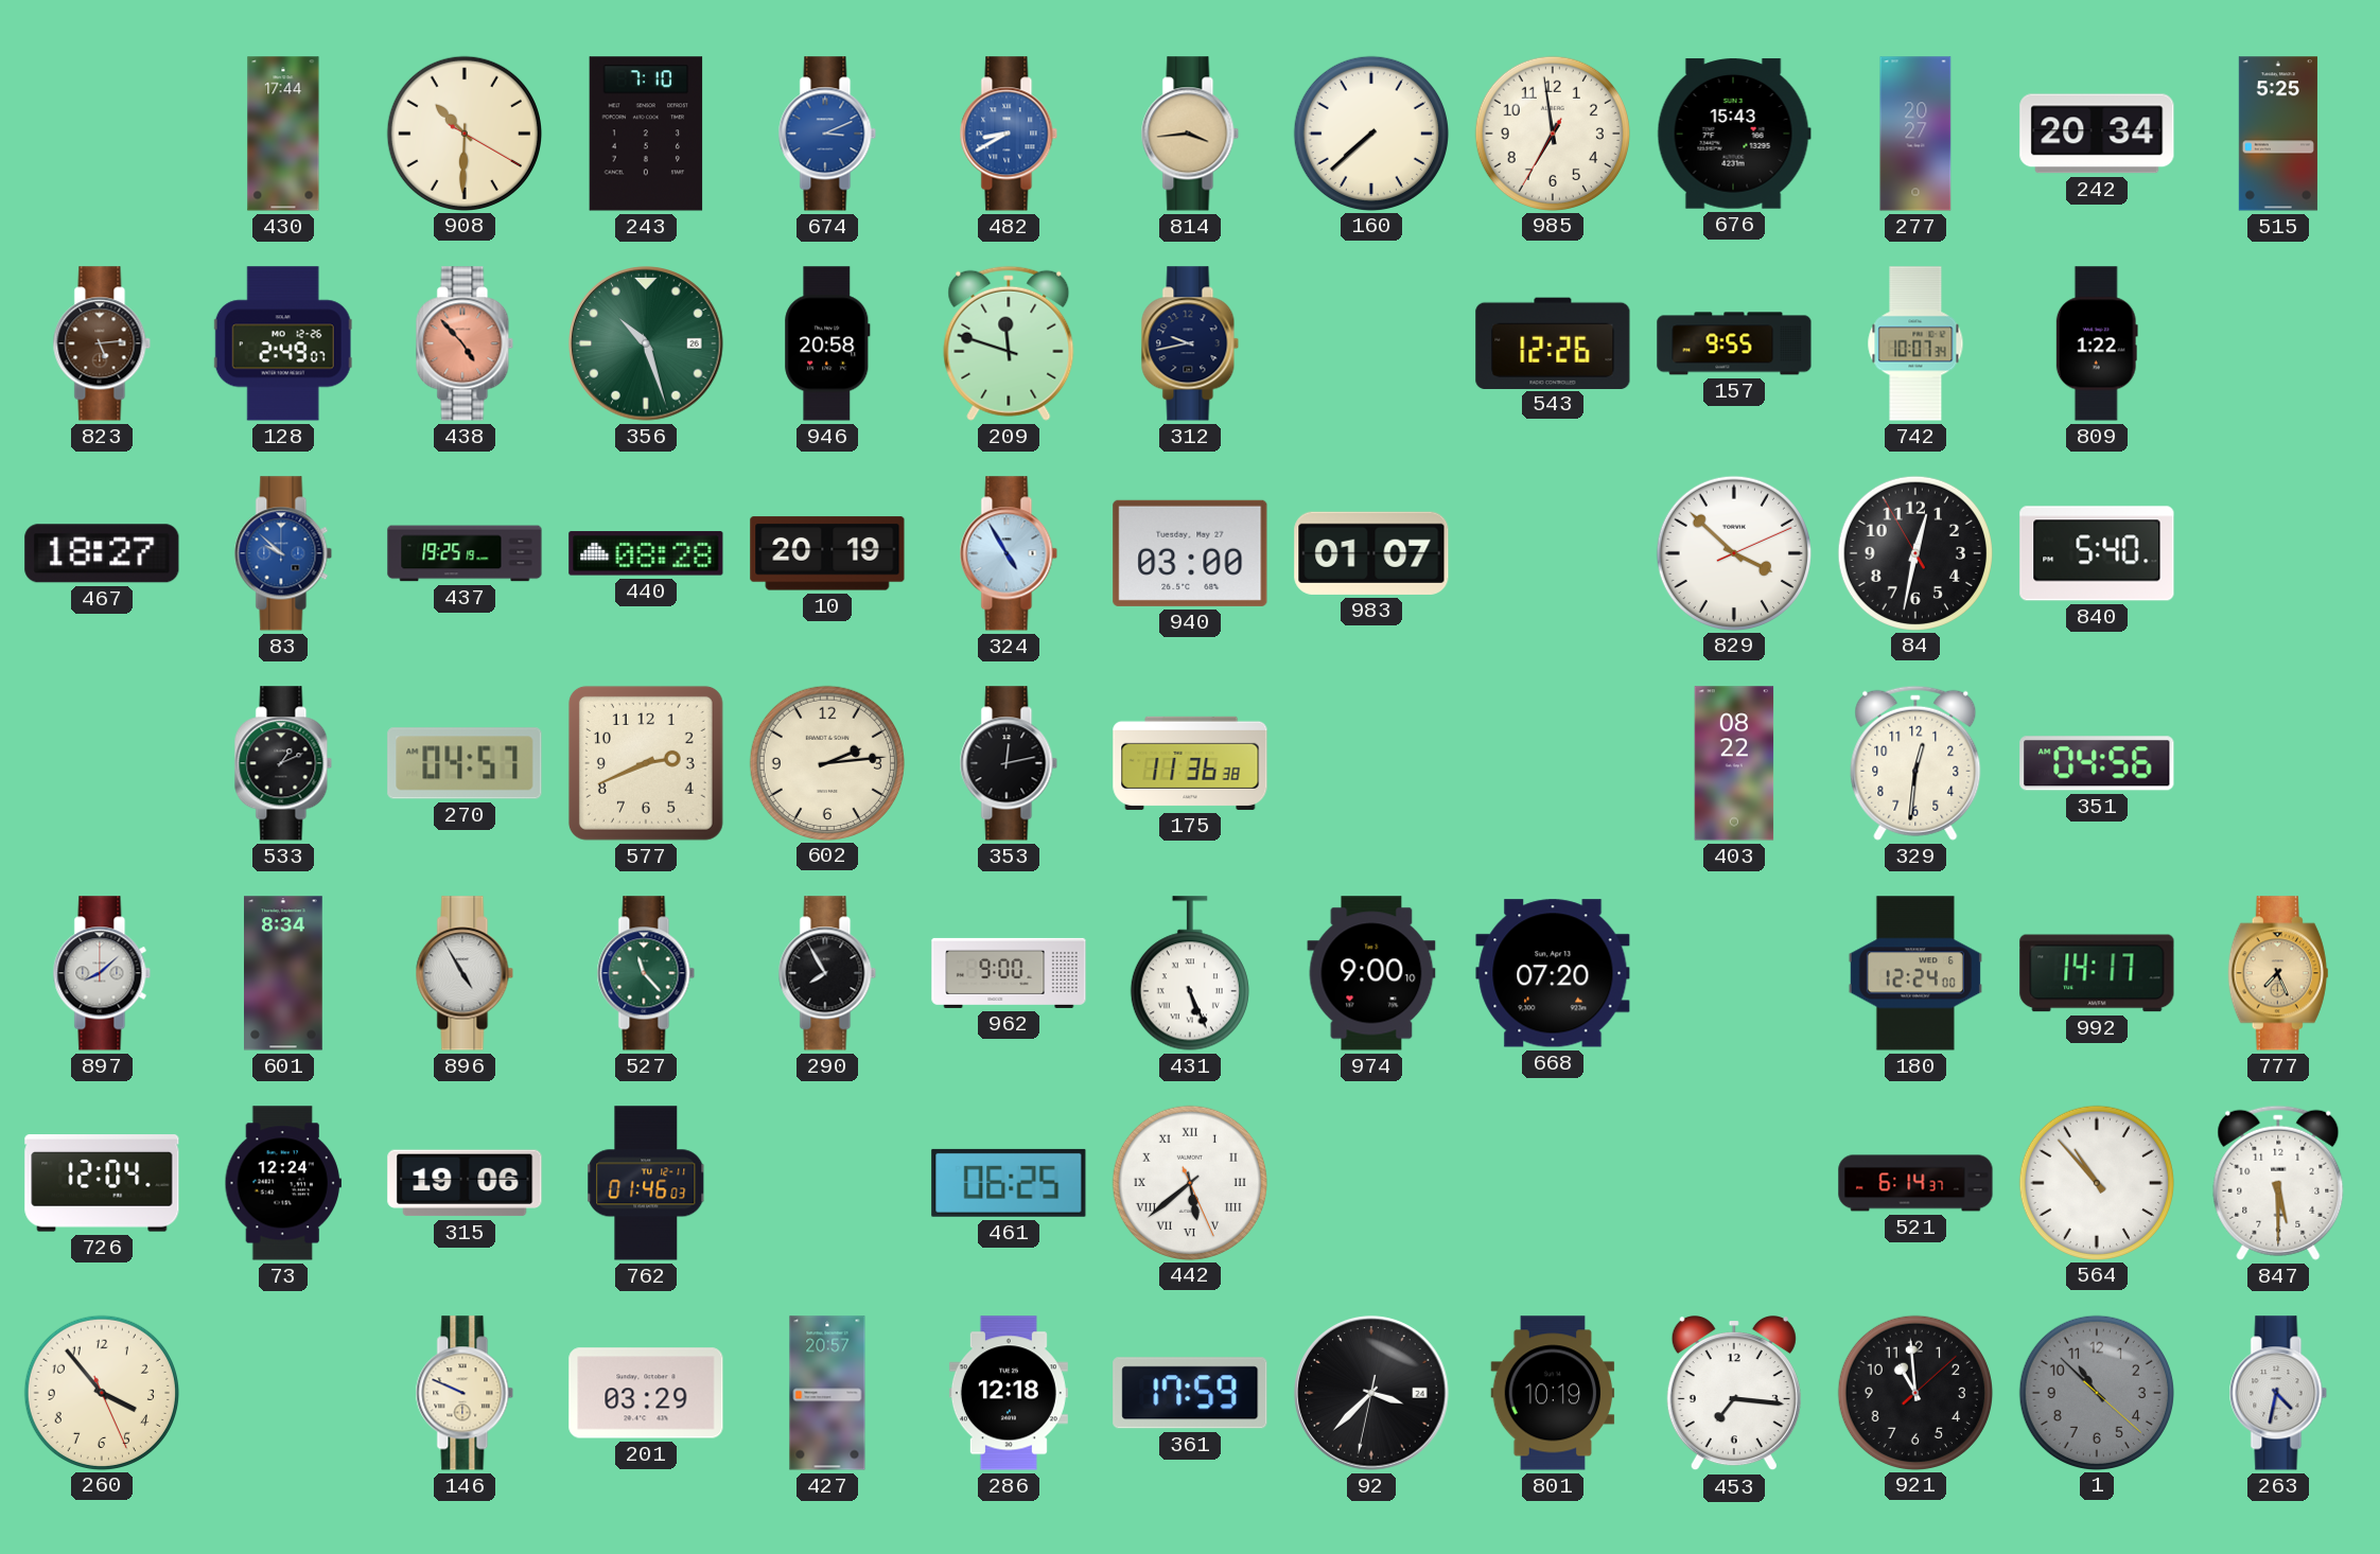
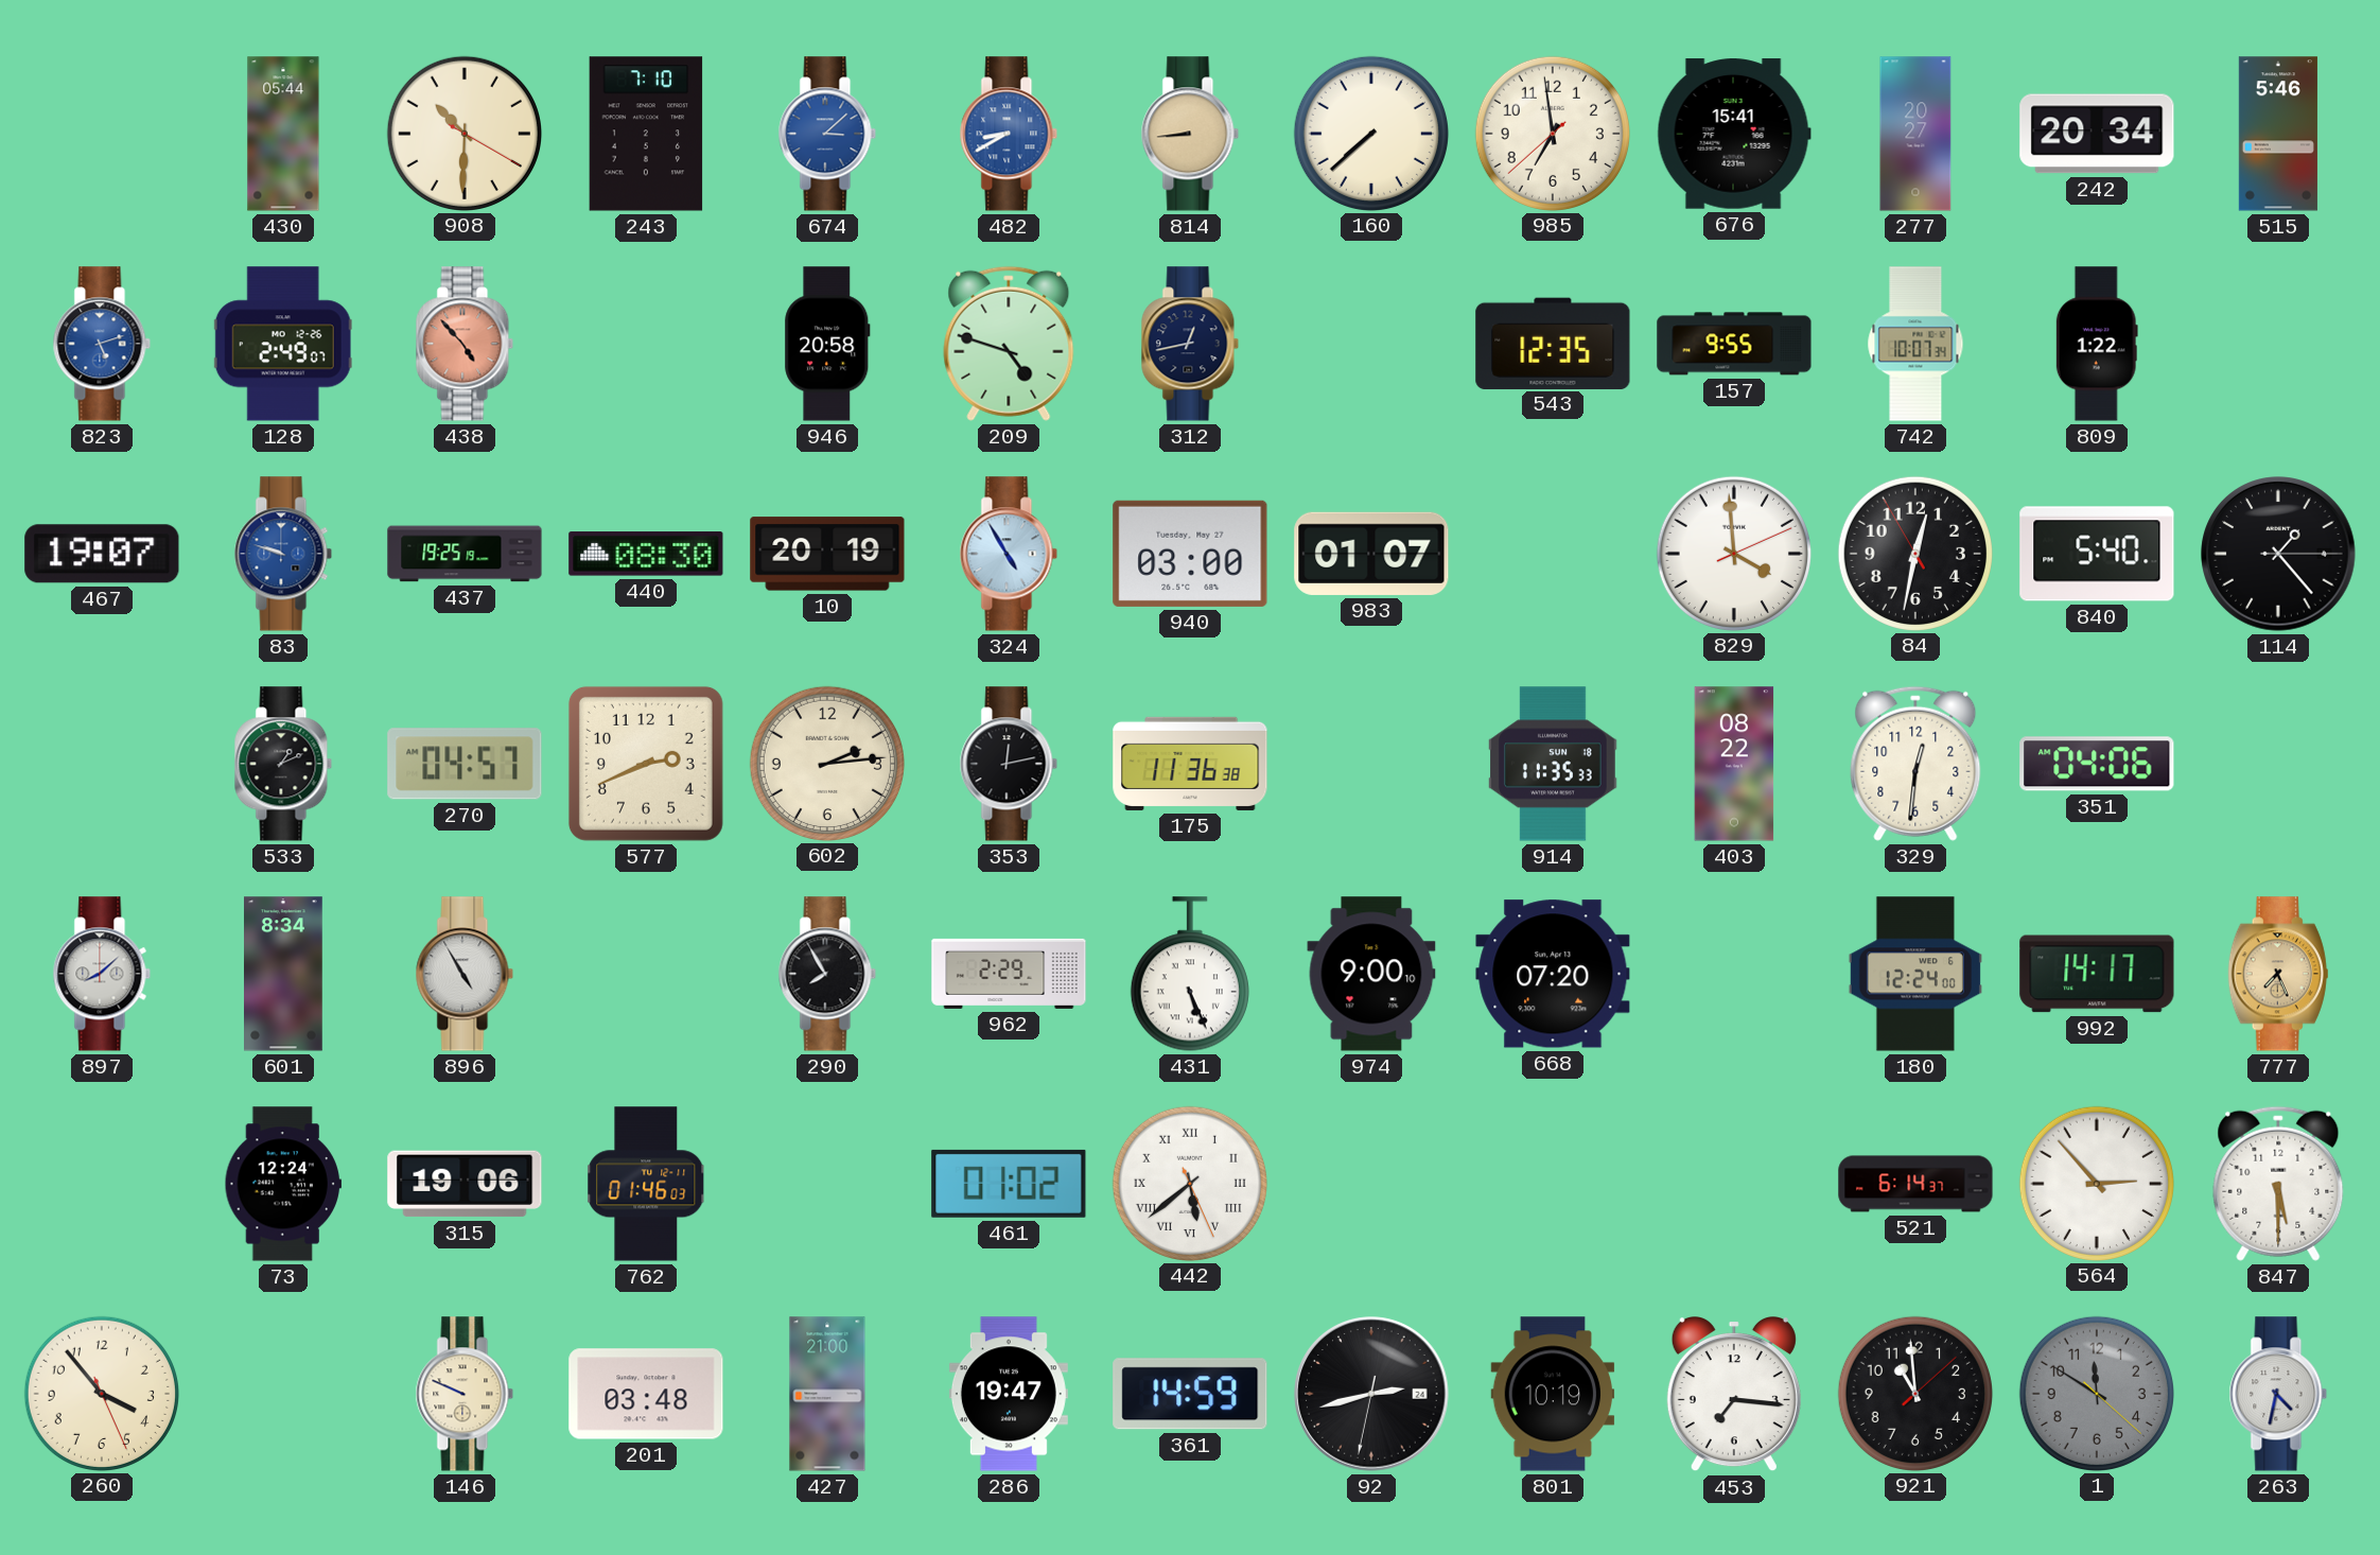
430: 17:44 -> 05:44 (283, 134)
674: 3:11 -> 3:08 (827, 134)
814: 3:44 -> 8:44 (1190, 134)
985: 6:58:35 -> 6:58:38 (1552, 133)
676: 15:43 -> 15:41 (1734, 134)
515: 5:25 -> 5:46 (2278, 134)
823: 5:14 -> 5:12 (102, 344)
823 dial: brown -> blue (102, 344)
356: 10:27 -> none (646, 343)
209: 11:48 -> 4:48 (1009, 344)
312: 9:43 -> 12:43 (1190, 344)
543: 12:26 -> 12:35 (1553, 343)
467: 18:27 -> 19:07 (102, 554)
83: 9:52 -> 9:48 (283, 554)
440: 08:28 -> 08:30 (646, 554)
829: 3:52 -> 3:59 (1733, 553)
114: none -> 1:23 (2278, 554)
914: none -> 11:35 (1553, 764)
351: 04:56 -> 04:06 (2097, 764)
527: 11:23 -> none (646, 973)
962: 9:00 -> 2:29 (1009, 974)
726: 12:04 -> none (102, 1183)
461: 06:25 -> 01:02 (1009, 1184)
564: 10:53 -> 2:53 (2096, 1183)
201: 03:29 -> 03:48 (646, 1394)
427: 20:57 -> 21:00 (827, 1394)
286: 12:18 -> 19:47 (1009, 1394)
361: 17:59 -> 14:59 (1190, 1394)
92: 3:37 -> 2:42 (1371, 1394)
1: 10:52 -> 11:50 (2096, 1393)
